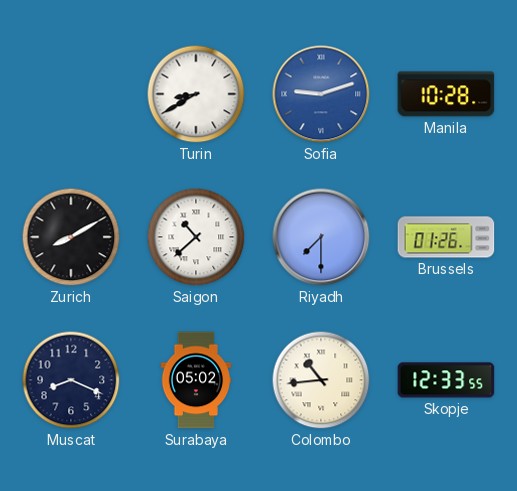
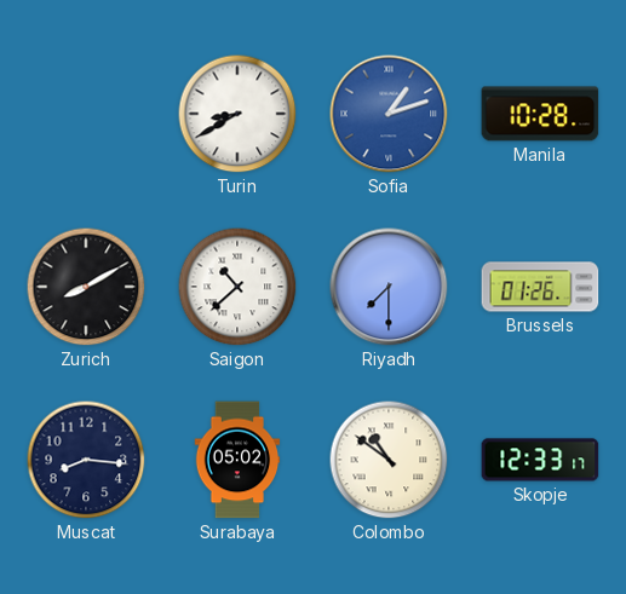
Sofia: 9:12 -> 1:12 (389, 114)
Muscat: 8:19 -> 8:16 (86, 460)
Colombo: 10:44 -> 10:51 (389, 460)
Skopje: 12:33:55 -> 12:33:17 (540, 460)
